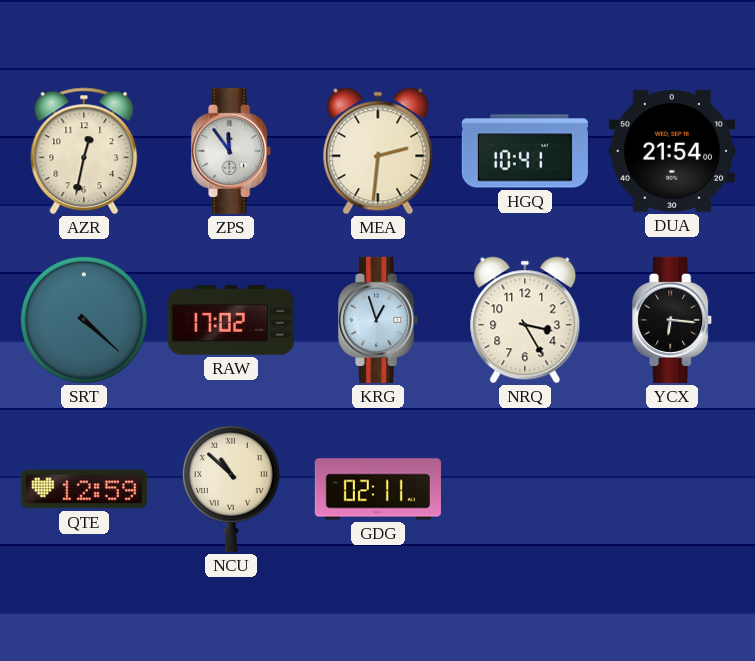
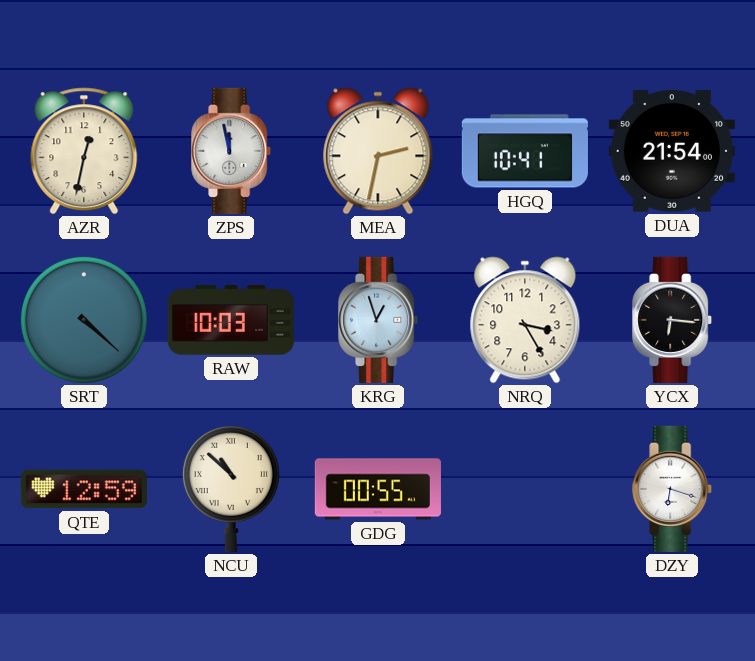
ZPS: 11:54 -> 11:58 (232, 151)
MEA: 2:31 -> 2:32 (378, 151)
RAW: 17:02 -> 10:03 (231, 320)
GDG: 02:11 -> 00:55 (378, 489)
DZY: none -> 6:18 (673, 489)
